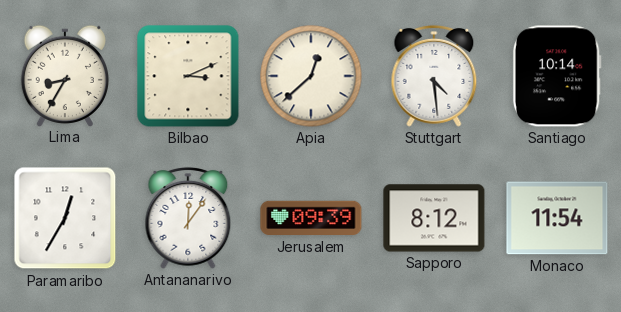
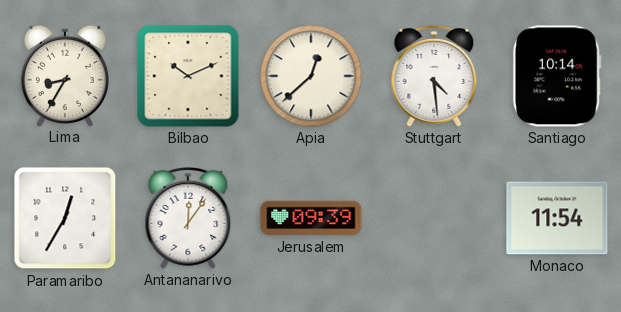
Bilbao: 3:11 -> 10:11 (188, 76)
Sapporo: 8:12 -> none (434, 218)
